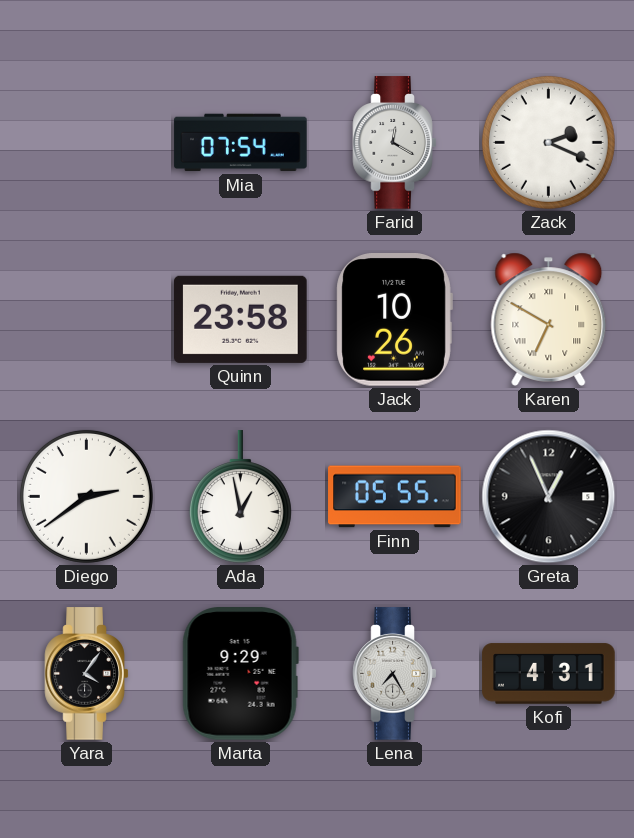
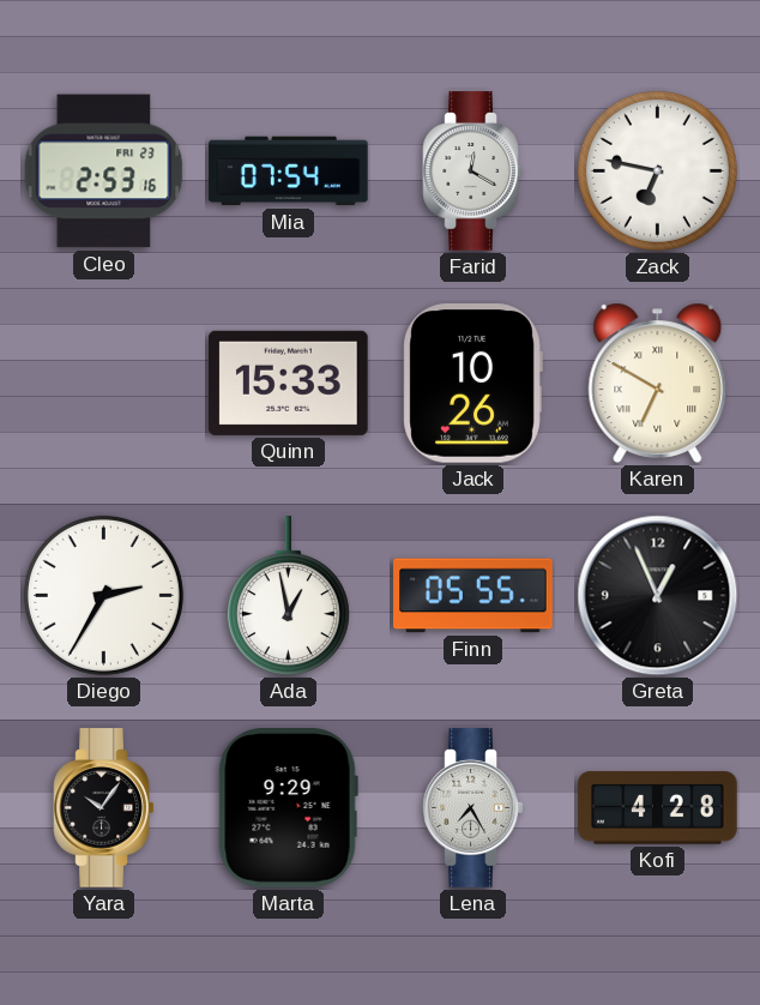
Cleo: none -> 2:53 (104, 171)
Zack: 2:19 -> 6:47 (657, 170)
Quinn: 23:58 -> 15:33 (289, 383)
Diego: 2:39 -> 2:35 (103, 595)
Yara: 4:06 -> 10:06 (104, 808)
Kofi: 4:31 -> 4:28 (658, 808)
